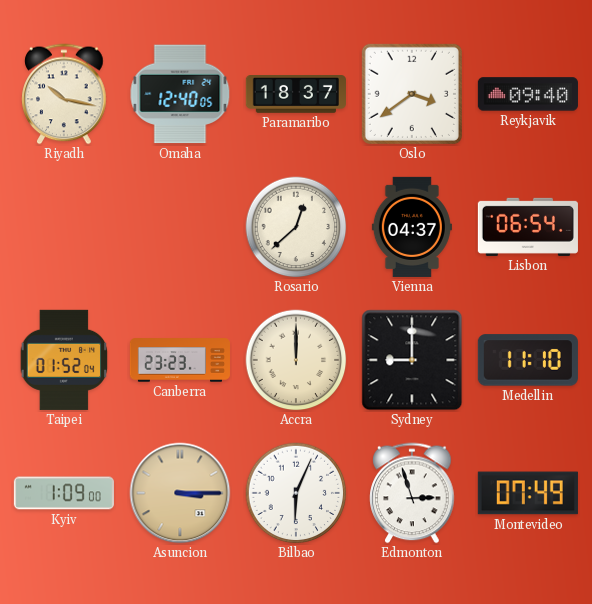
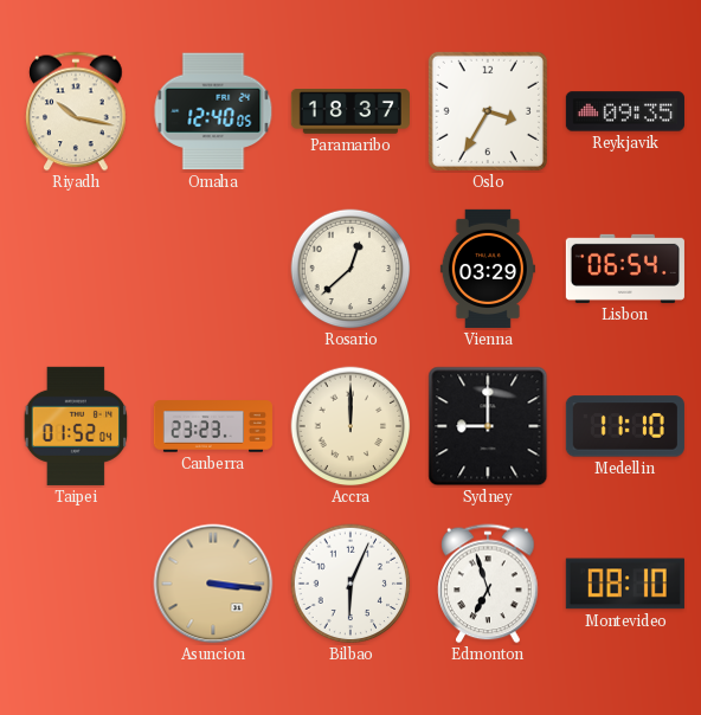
Oslo: 3:39 -> 3:35 (488, 111)
Reykjavik: 09:40 -> 09:35 (625, 111)
Vienna: 04:37 -> 03:29 (488, 269)
Kyiv: 1:09 -> none (64, 493)
Asuncion: 3:15 -> 3:16 (213, 584)
Edmonton: 2:57 -> 6:57 (488, 584)
Montevideo: 07:49 -> 08:10 (625, 584)
